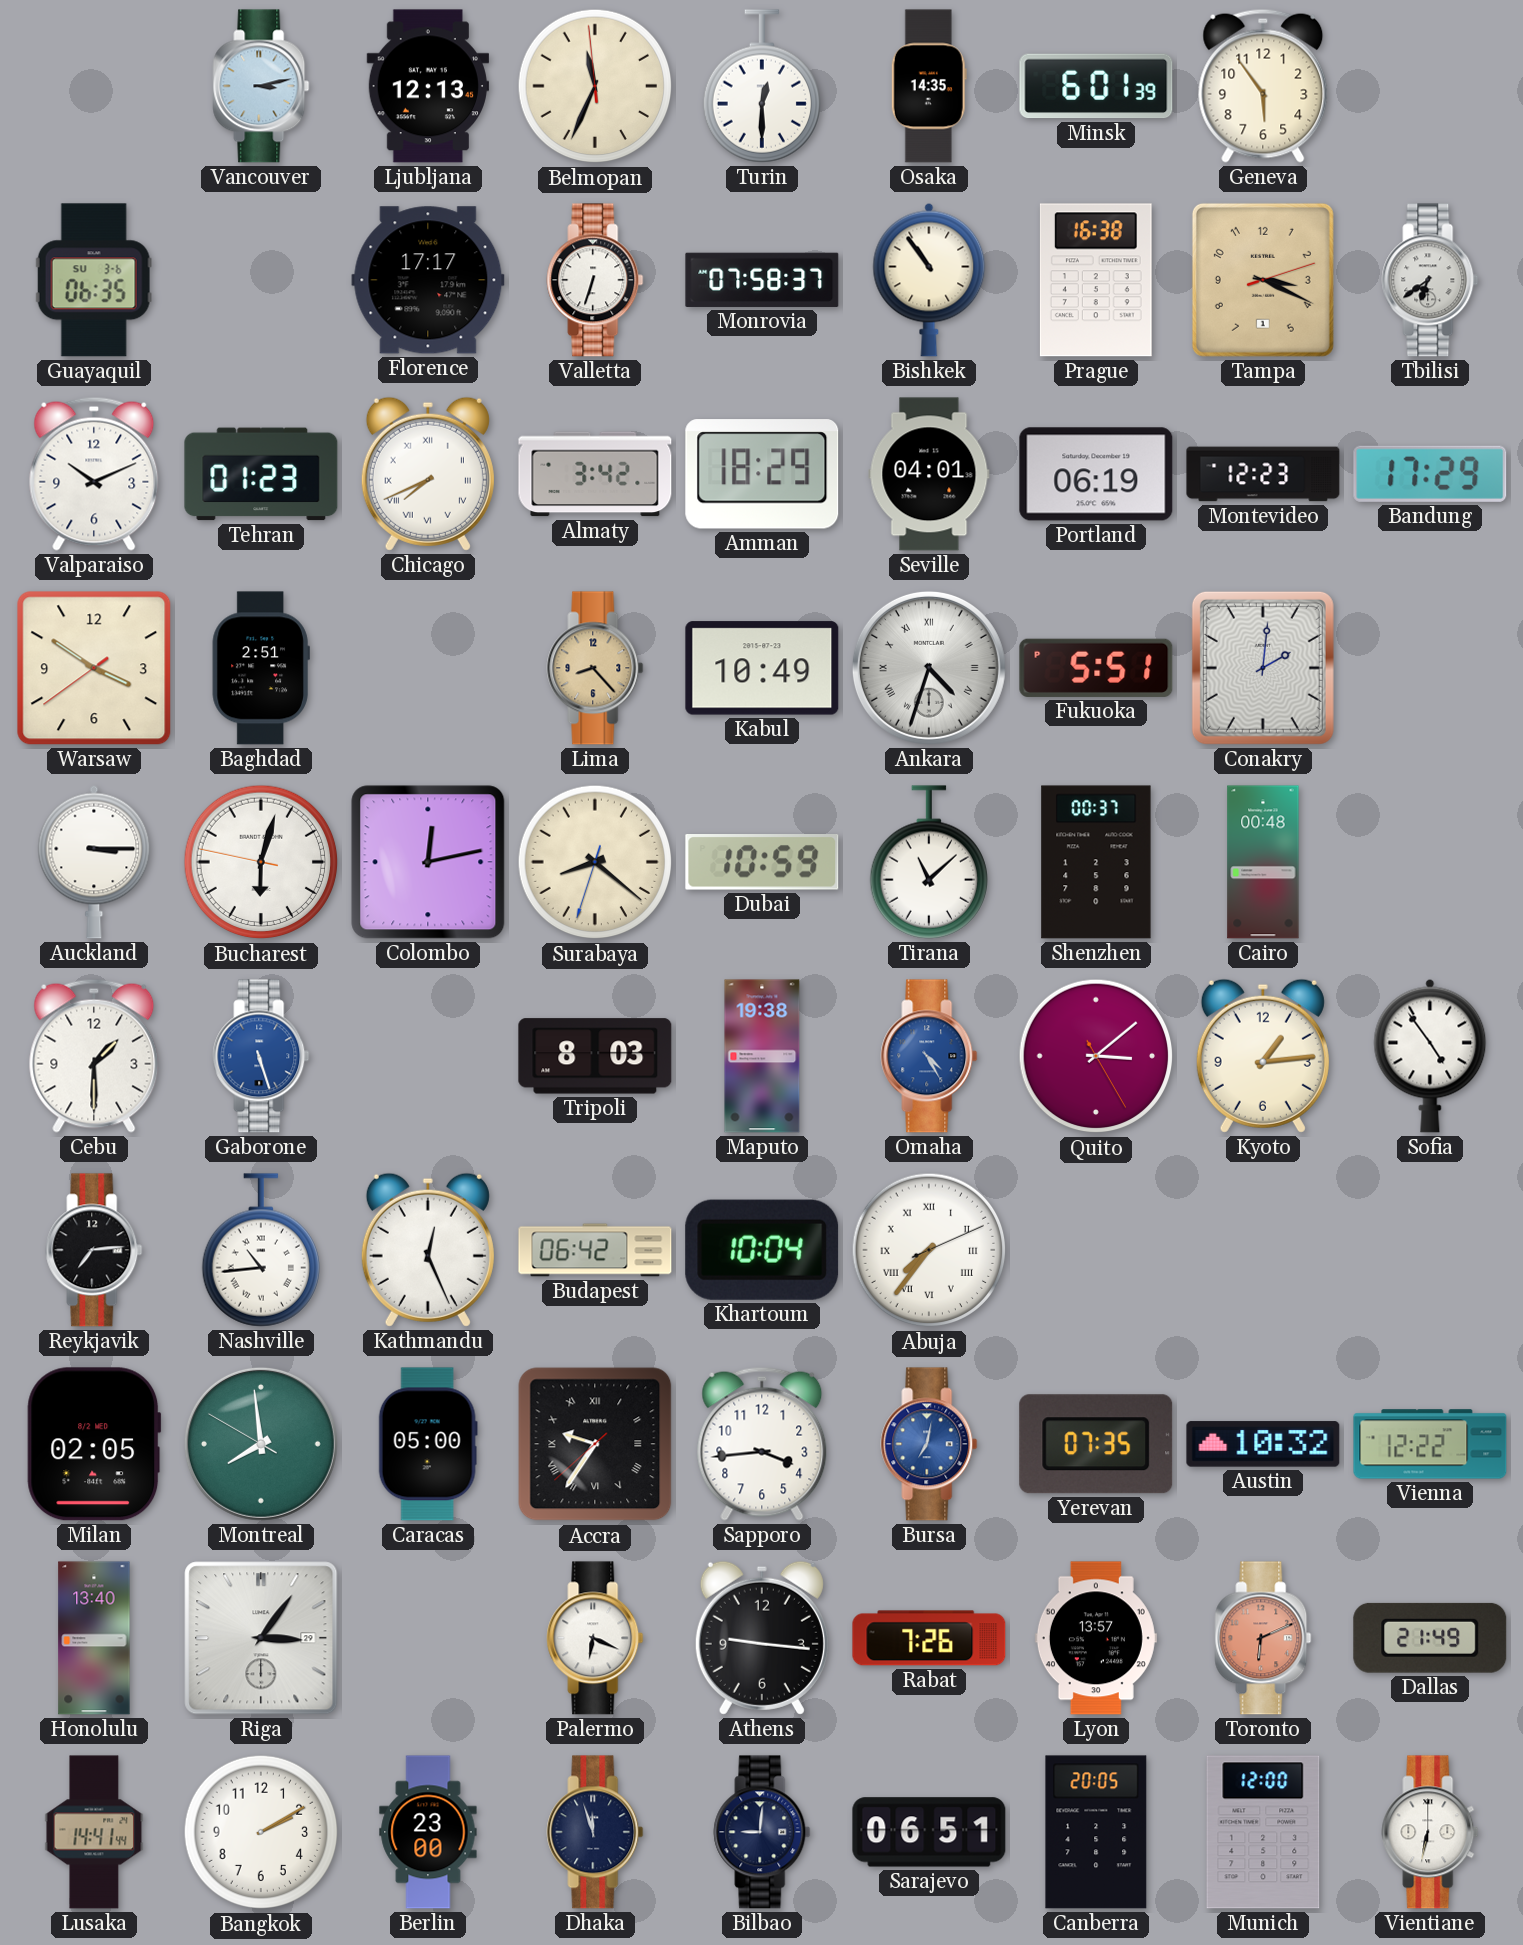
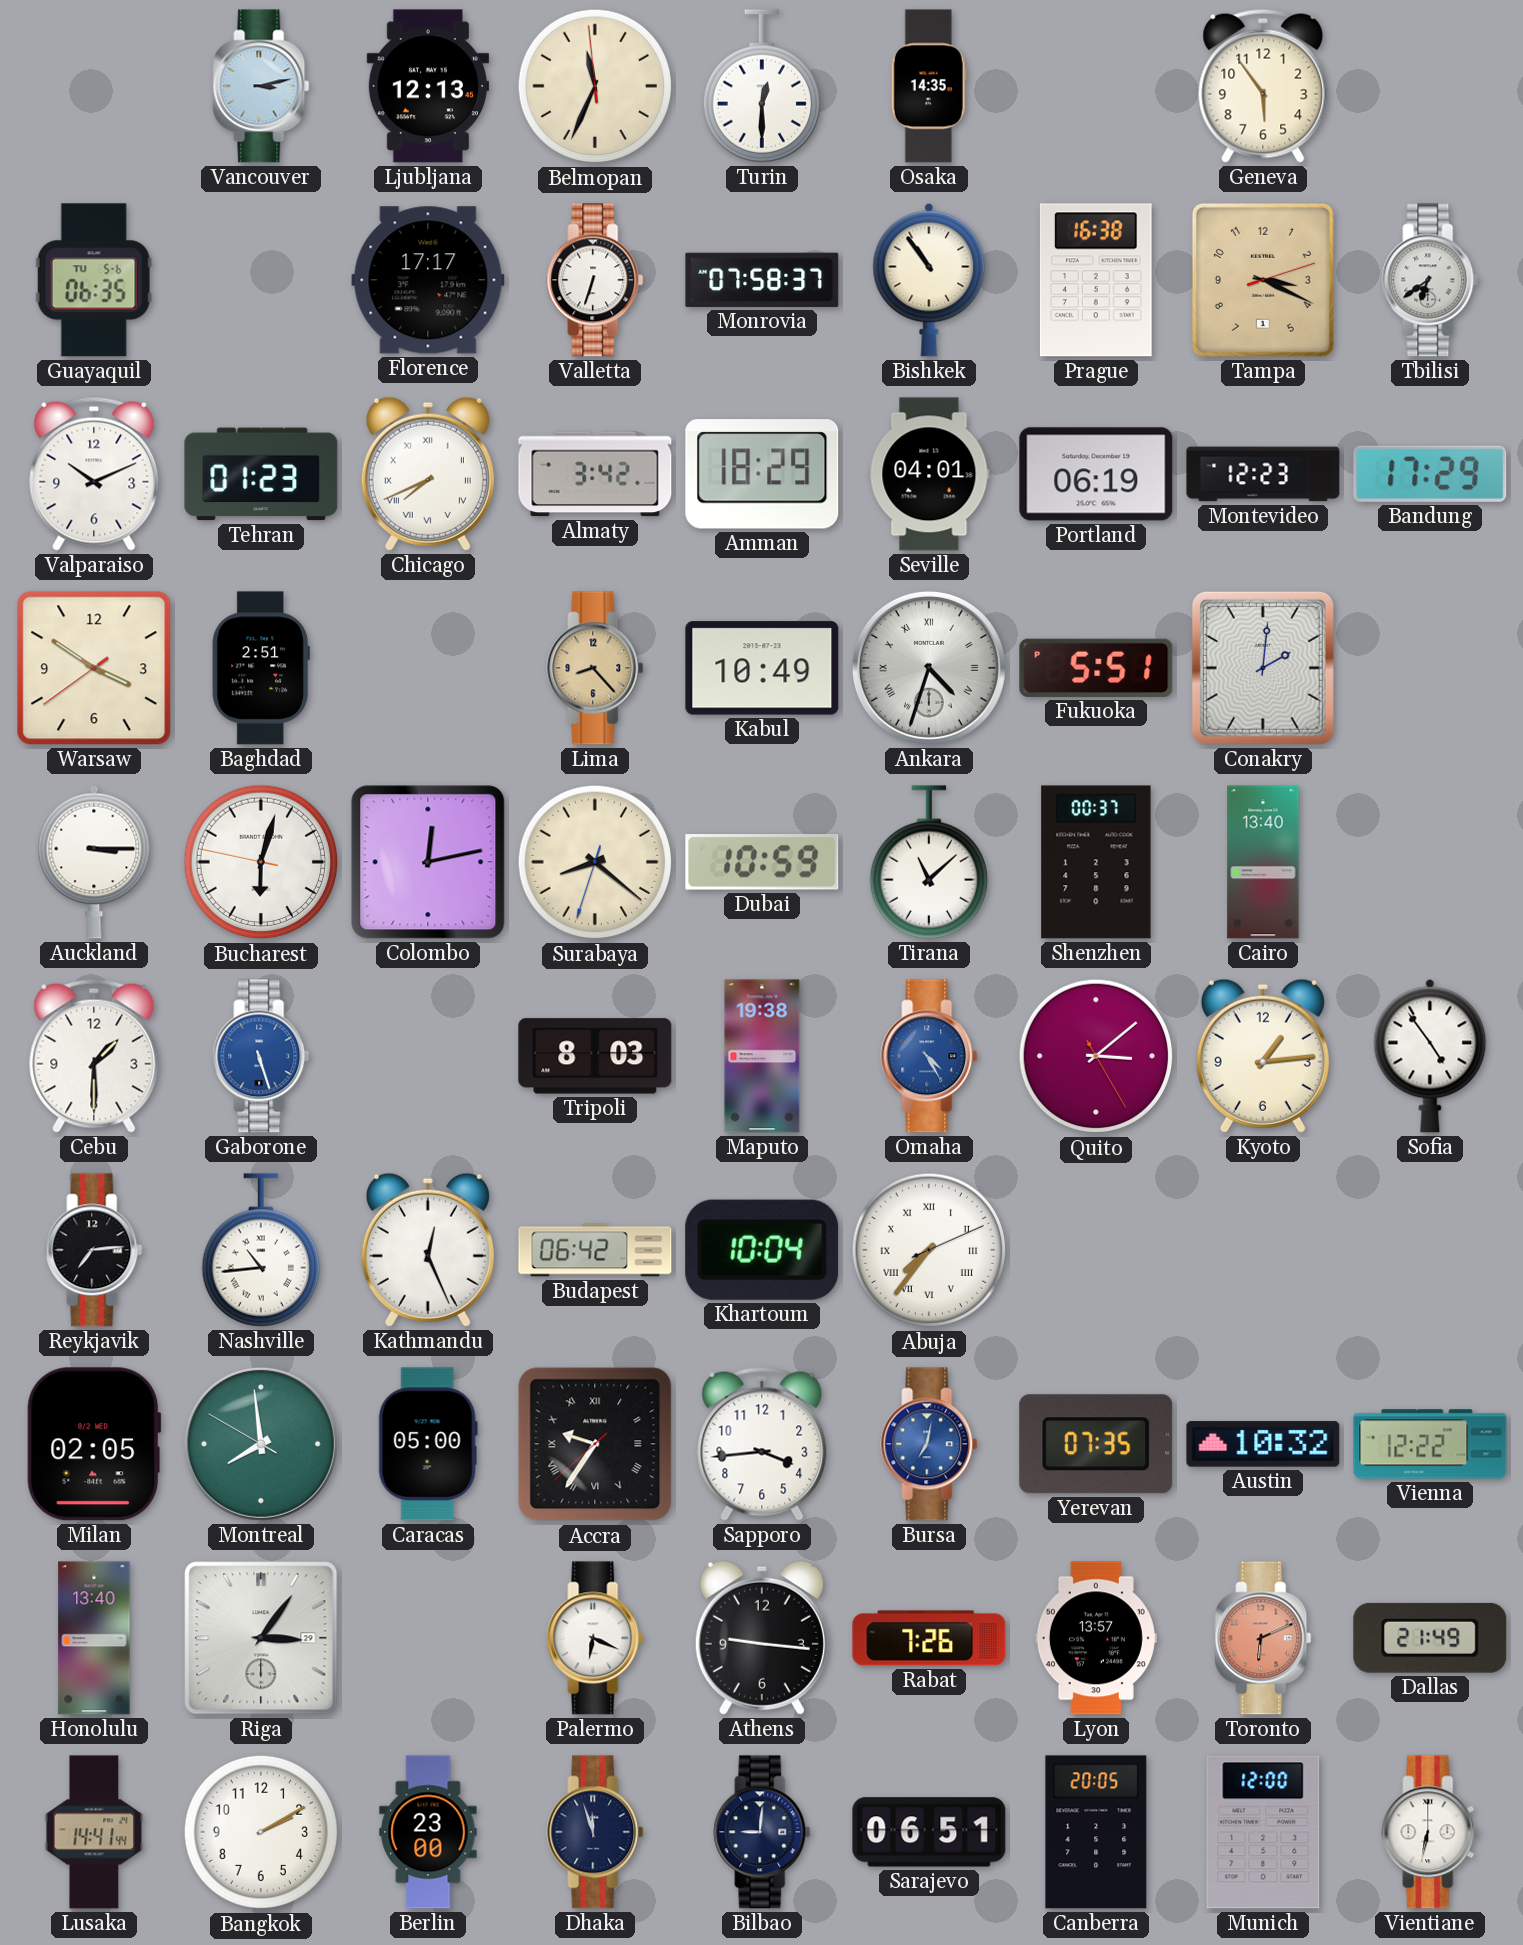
Minsk: 6:01 -> none (1096, 86)
Guayaquil date: SU 3-6 -> TU 5-6 (94, 280)
Cairo: 00:48 -> 13:40 (1263, 862)
